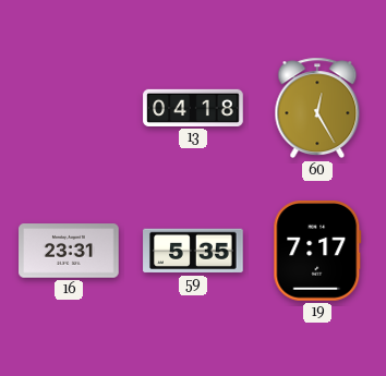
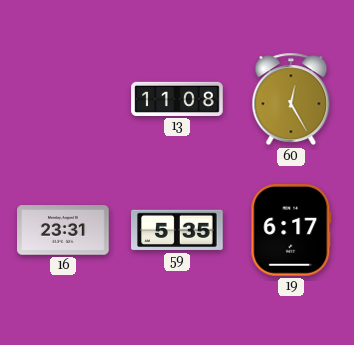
13: 04:18 -> 11:08 (177, 99)
19: 7:17 -> 6:17 (291, 231)
